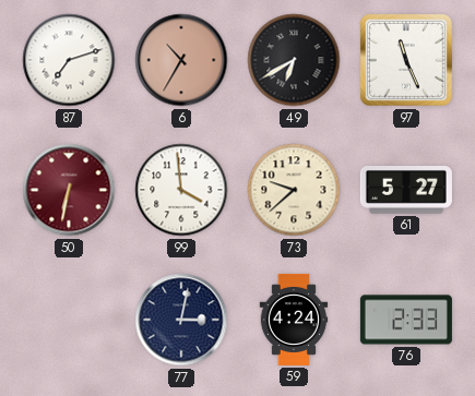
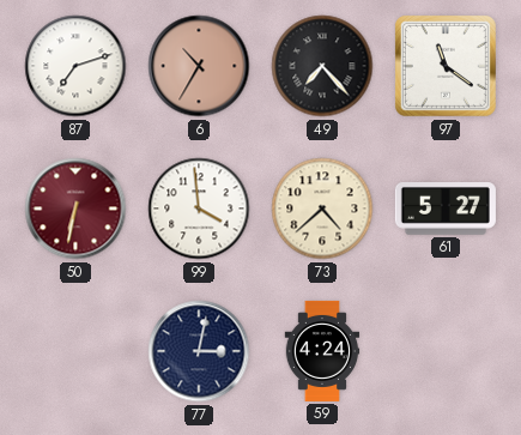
49: 6:40 -> 7:23 (322, 66)
97: 11:26 -> 11:21 (446, 66)
73: 9:38 -> 4:38 (322, 209)
76: 2:33 -> none (406, 320)
